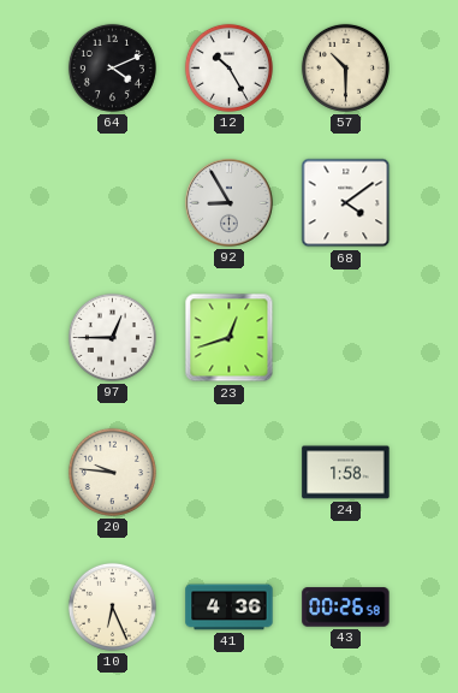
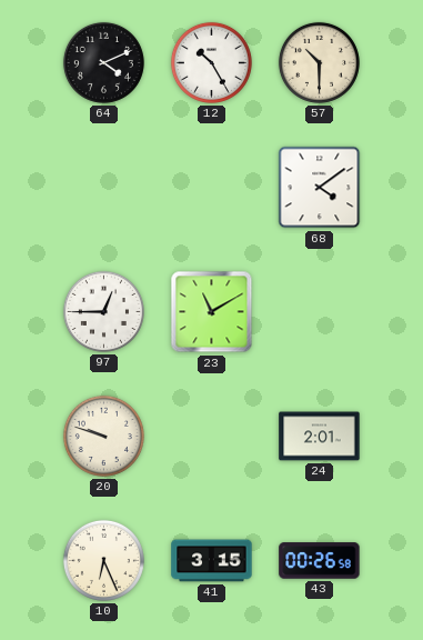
92: 8:55 -> none (230, 203)
23: 12:42 -> 11:10 (212, 312)
20: 9:46 -> 9:48 (103, 436)
24: 1:58 -> 2:01 (320, 437)
41: 4:36 -> 3:15 (212, 561)
